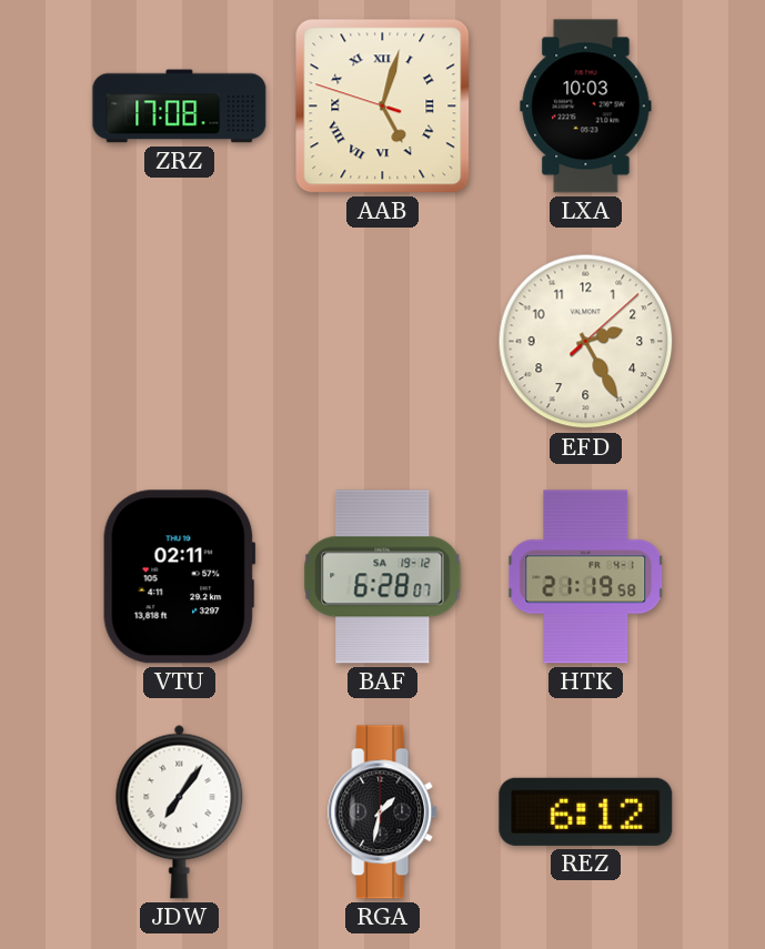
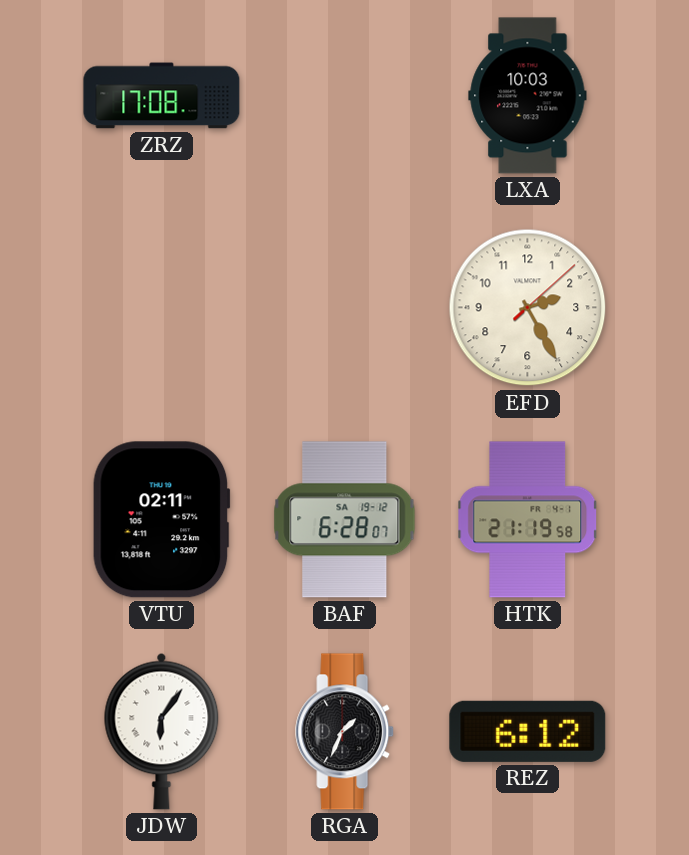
AAB: 5:02 -> none (383, 107)
JDW: 7:06 -> 6:06 (162, 731)
RGA: 1:32 -> 1:34 (345, 732)
